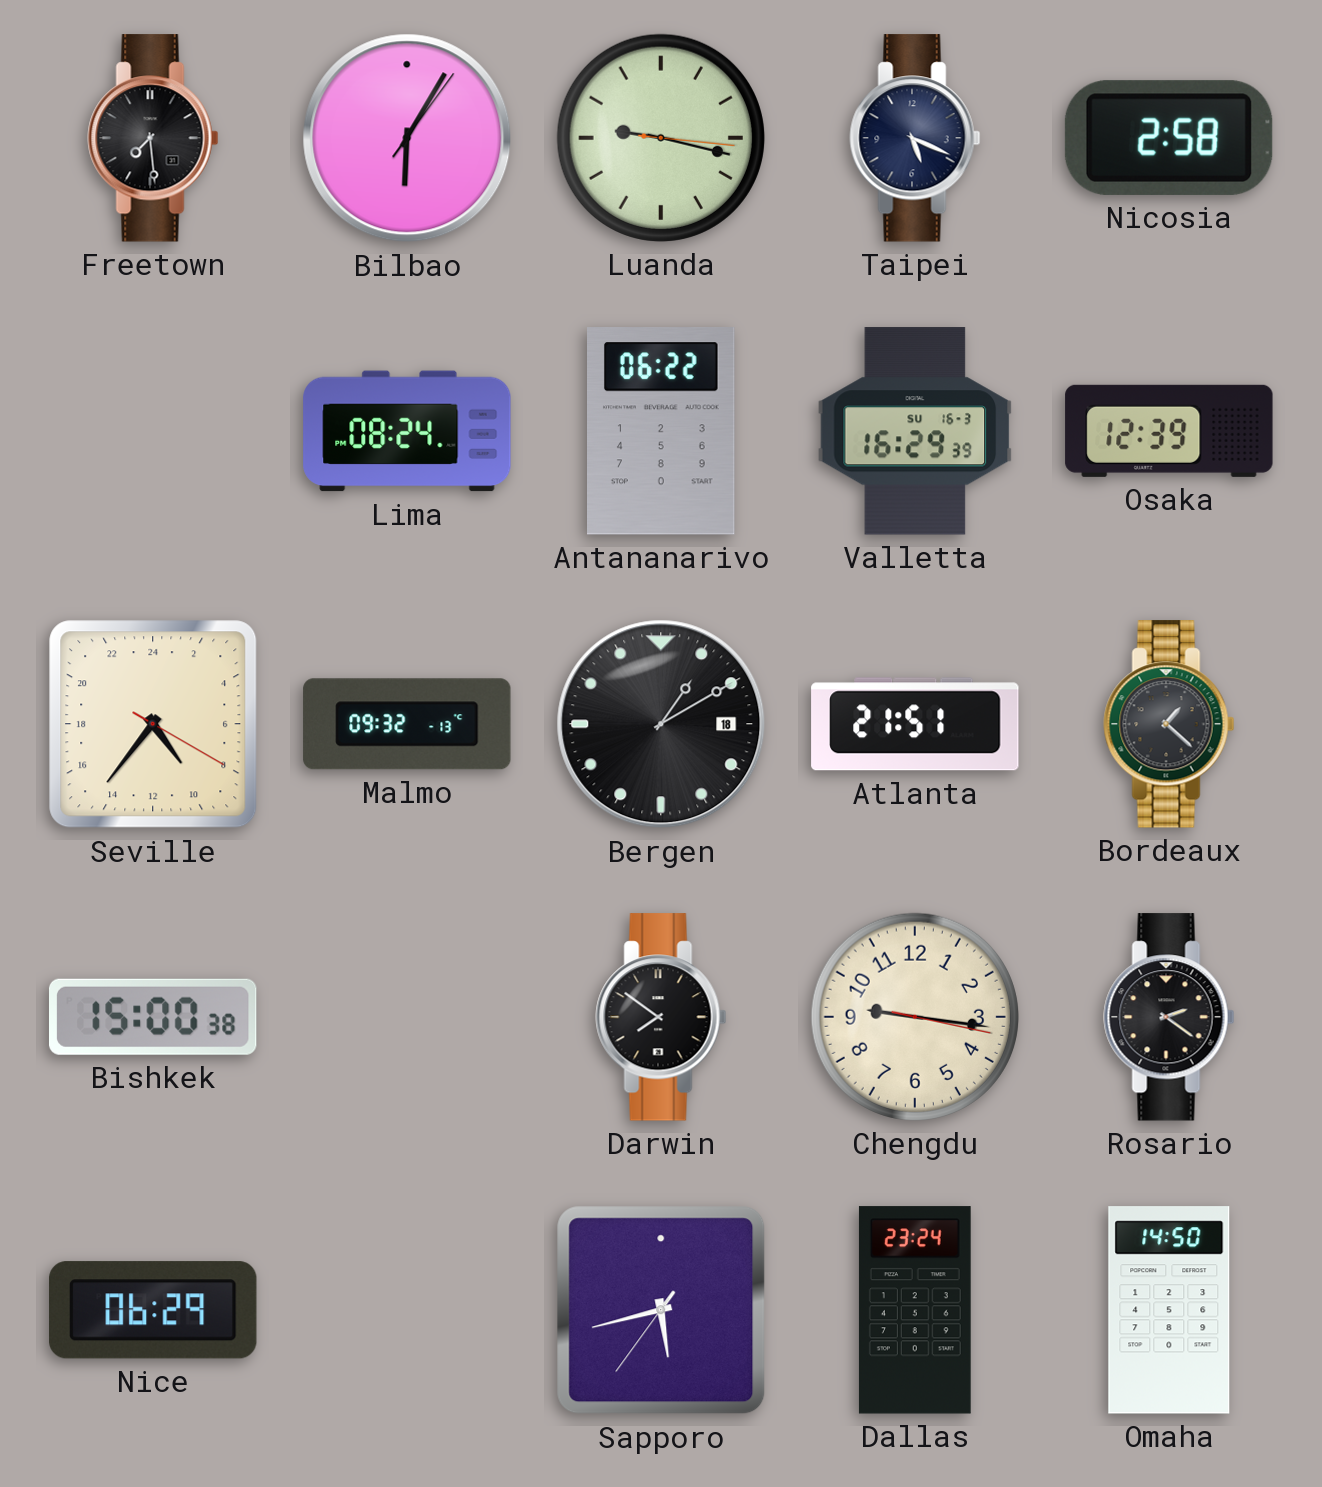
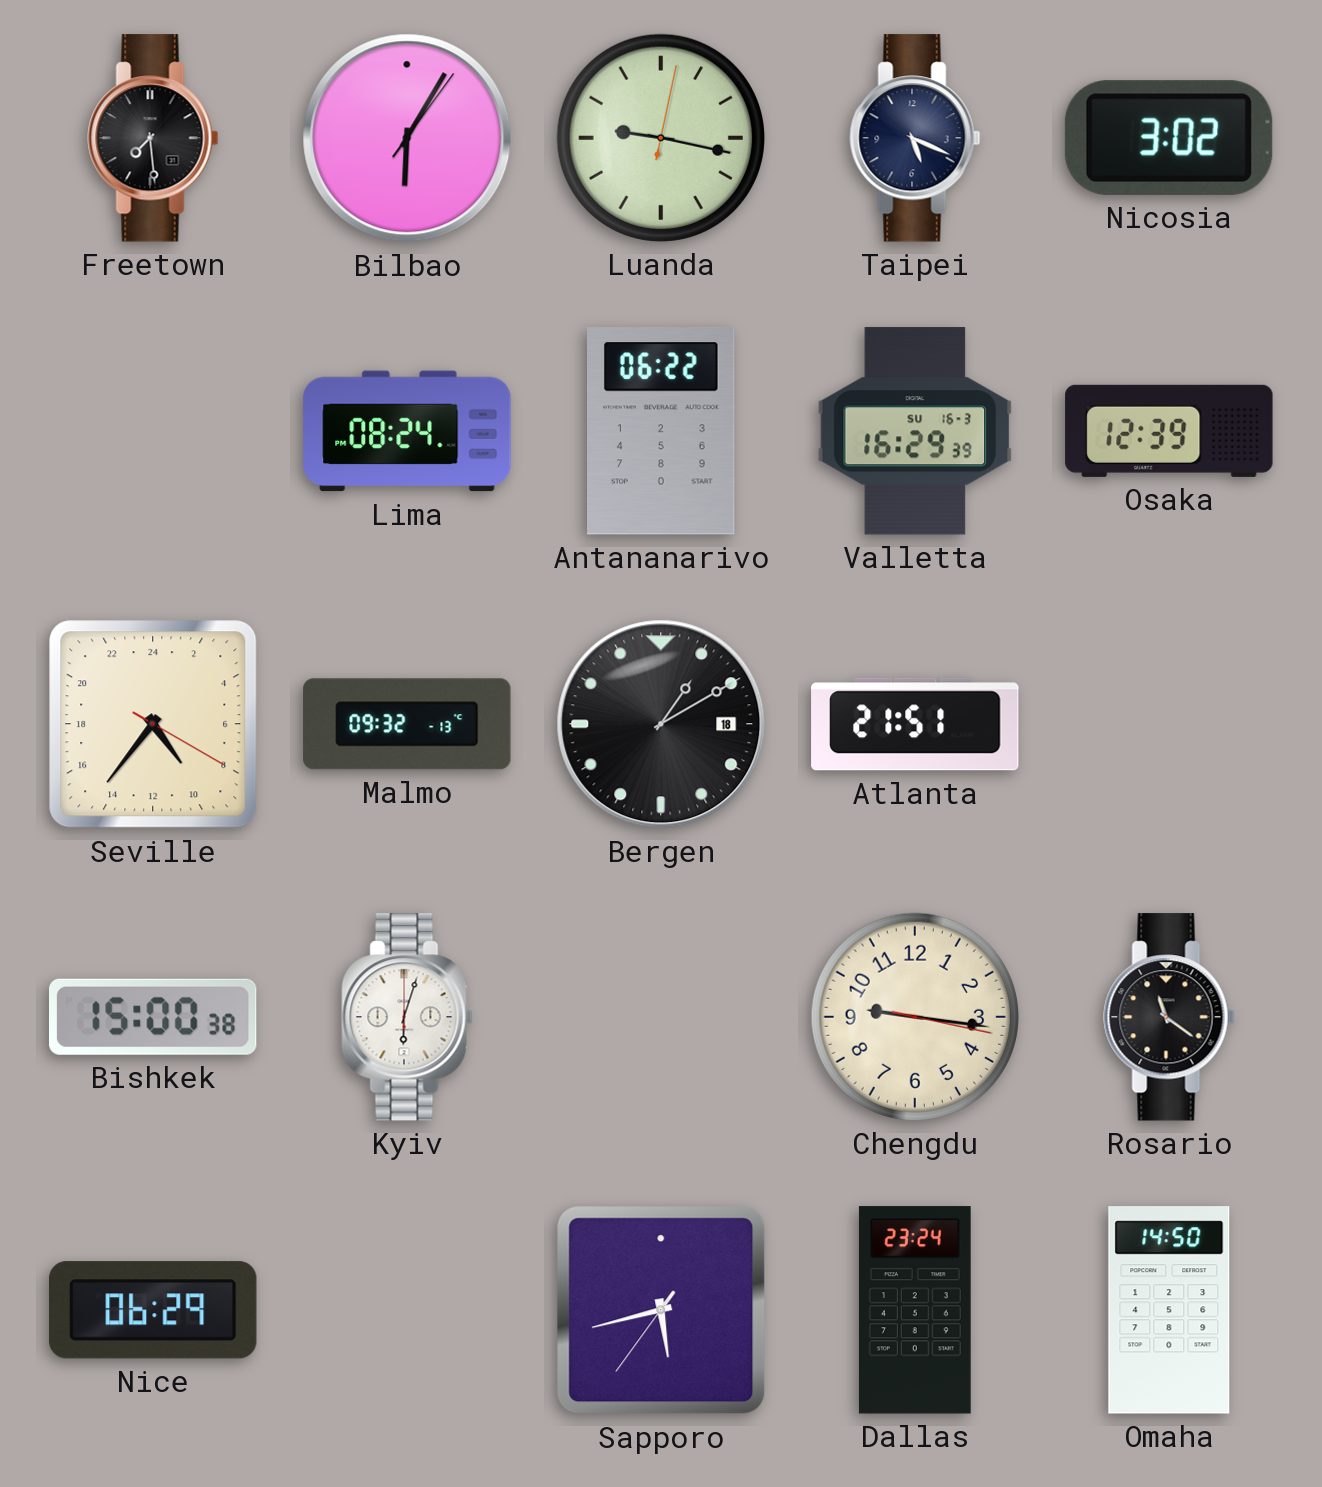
Luanda: 9:17:16 -> 9:17:02 (661, 138)
Nicosia: 2:58 -> 3:02 (1169, 138)
Bordeaux: 1:22 -> none (1169, 724)
Kyiv: none -> 6:03 (407, 1017)
Darwin: 7:51 -> none (661, 1017)
Rosario: 2:21 -> 11:21 (1169, 1017)
